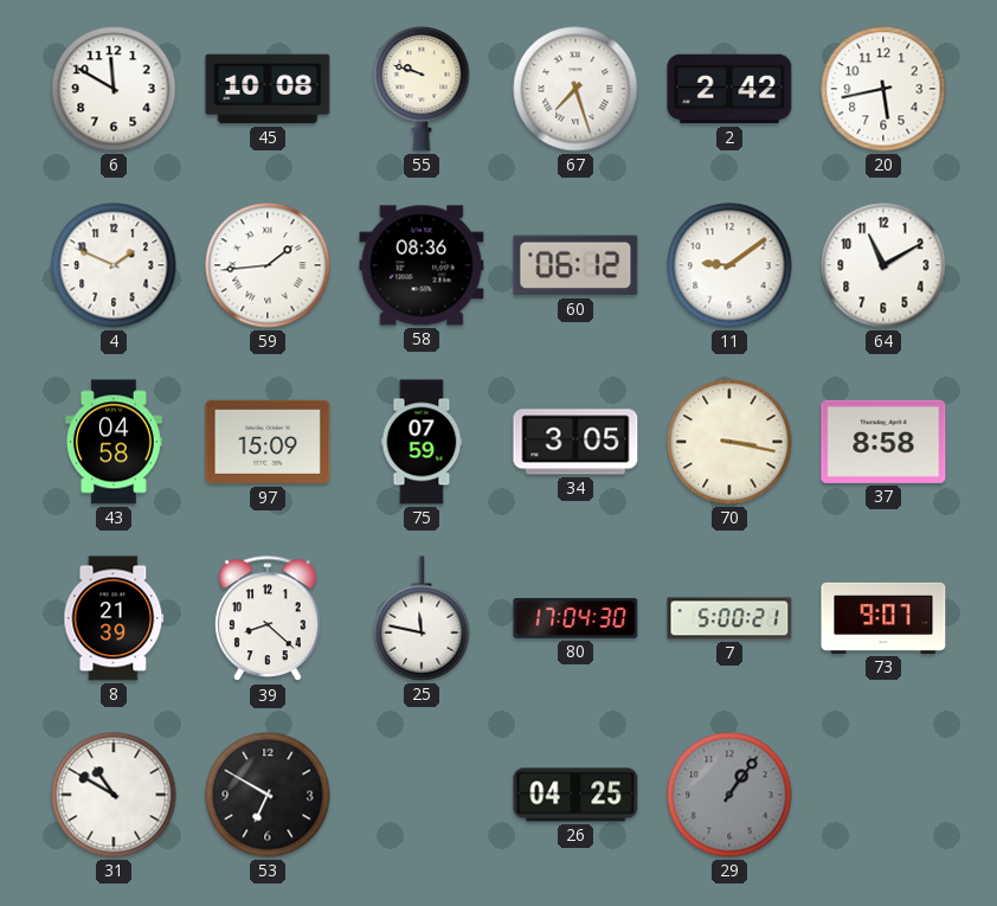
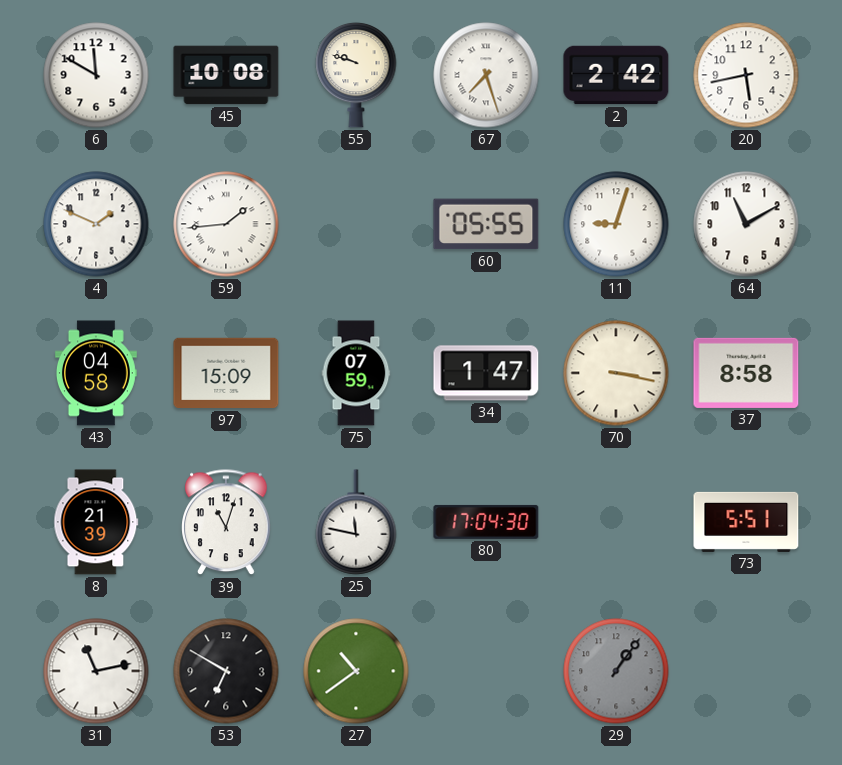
58: 08:36 -> none (422, 265)
60: 06:12 -> 05:55 (486, 224)
11: 9:09 -> 9:03 (616, 224)
34: 3:05 -> 1:47 (486, 373)
39: 8:22 -> 11:03 (226, 523)
7: 5:00 -> none (729, 618)
73: 9:07 -> 5:51 (746, 522)
31: 10:50 -> 11:13 (96, 671)
27: none -> 10:39 (356, 671)
26: 04:25 -> none (575, 795)
